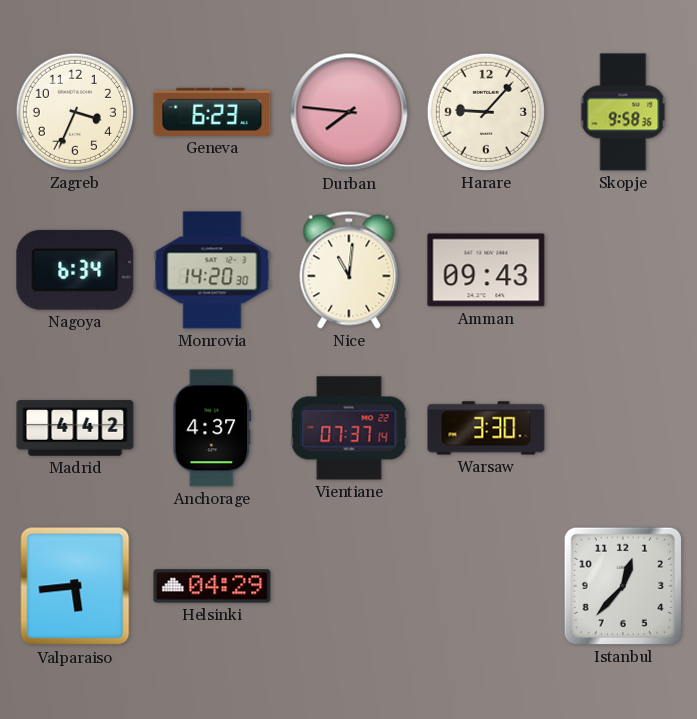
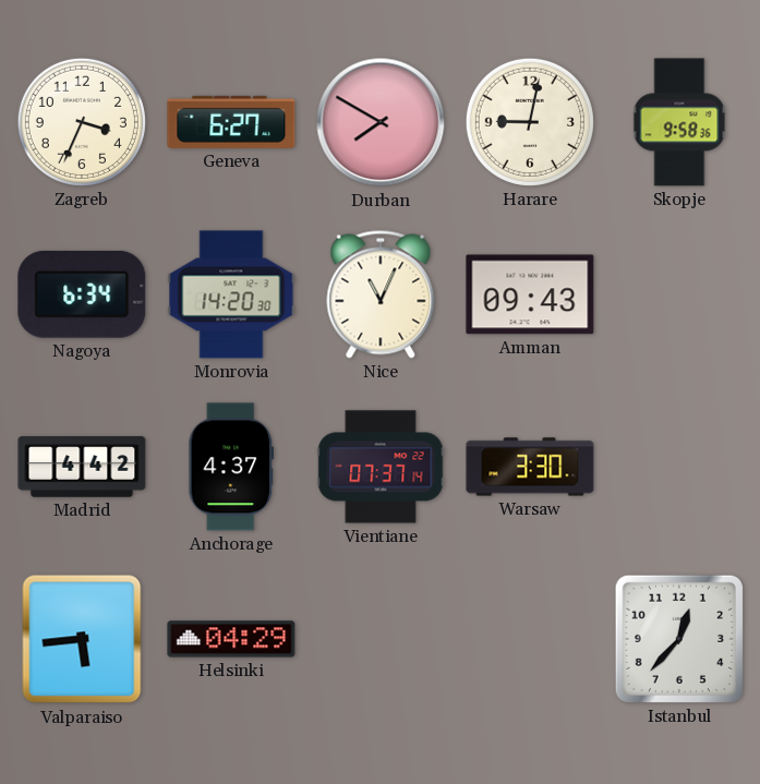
Geneva: 6:23 -> 6:27 (231, 122)
Durban: 7:46 -> 7:50 (381, 122)
Harare: 9:07 -> 9:02 (530, 122)
Nice: 11:01 -> 11:04 (381, 294)
